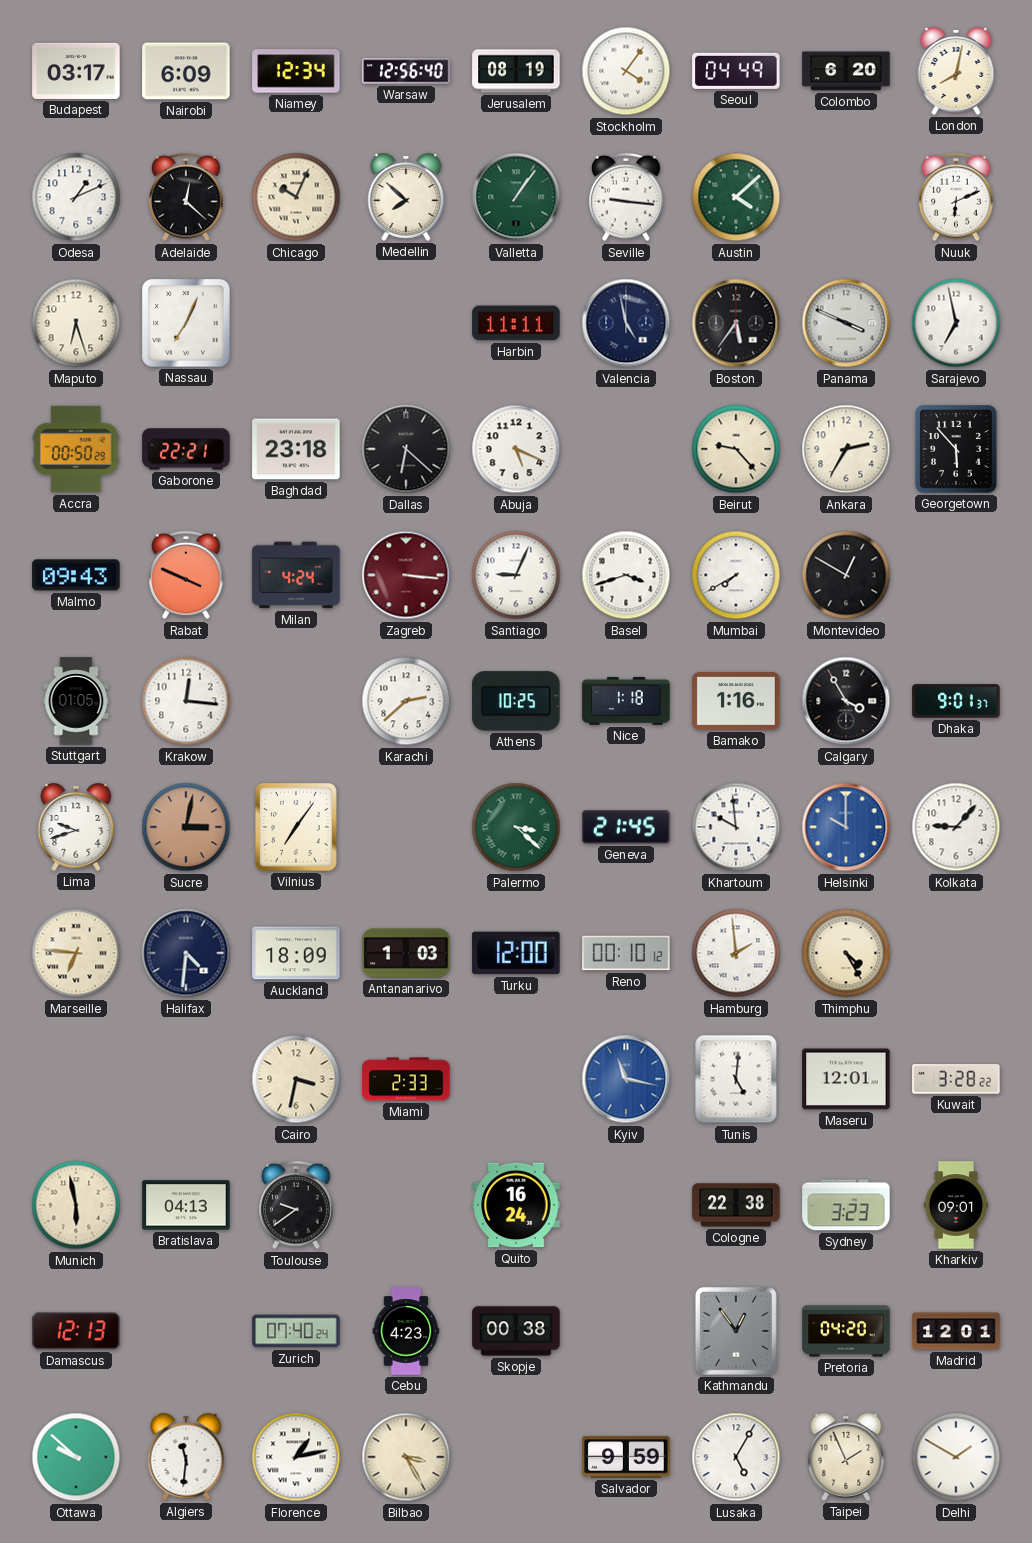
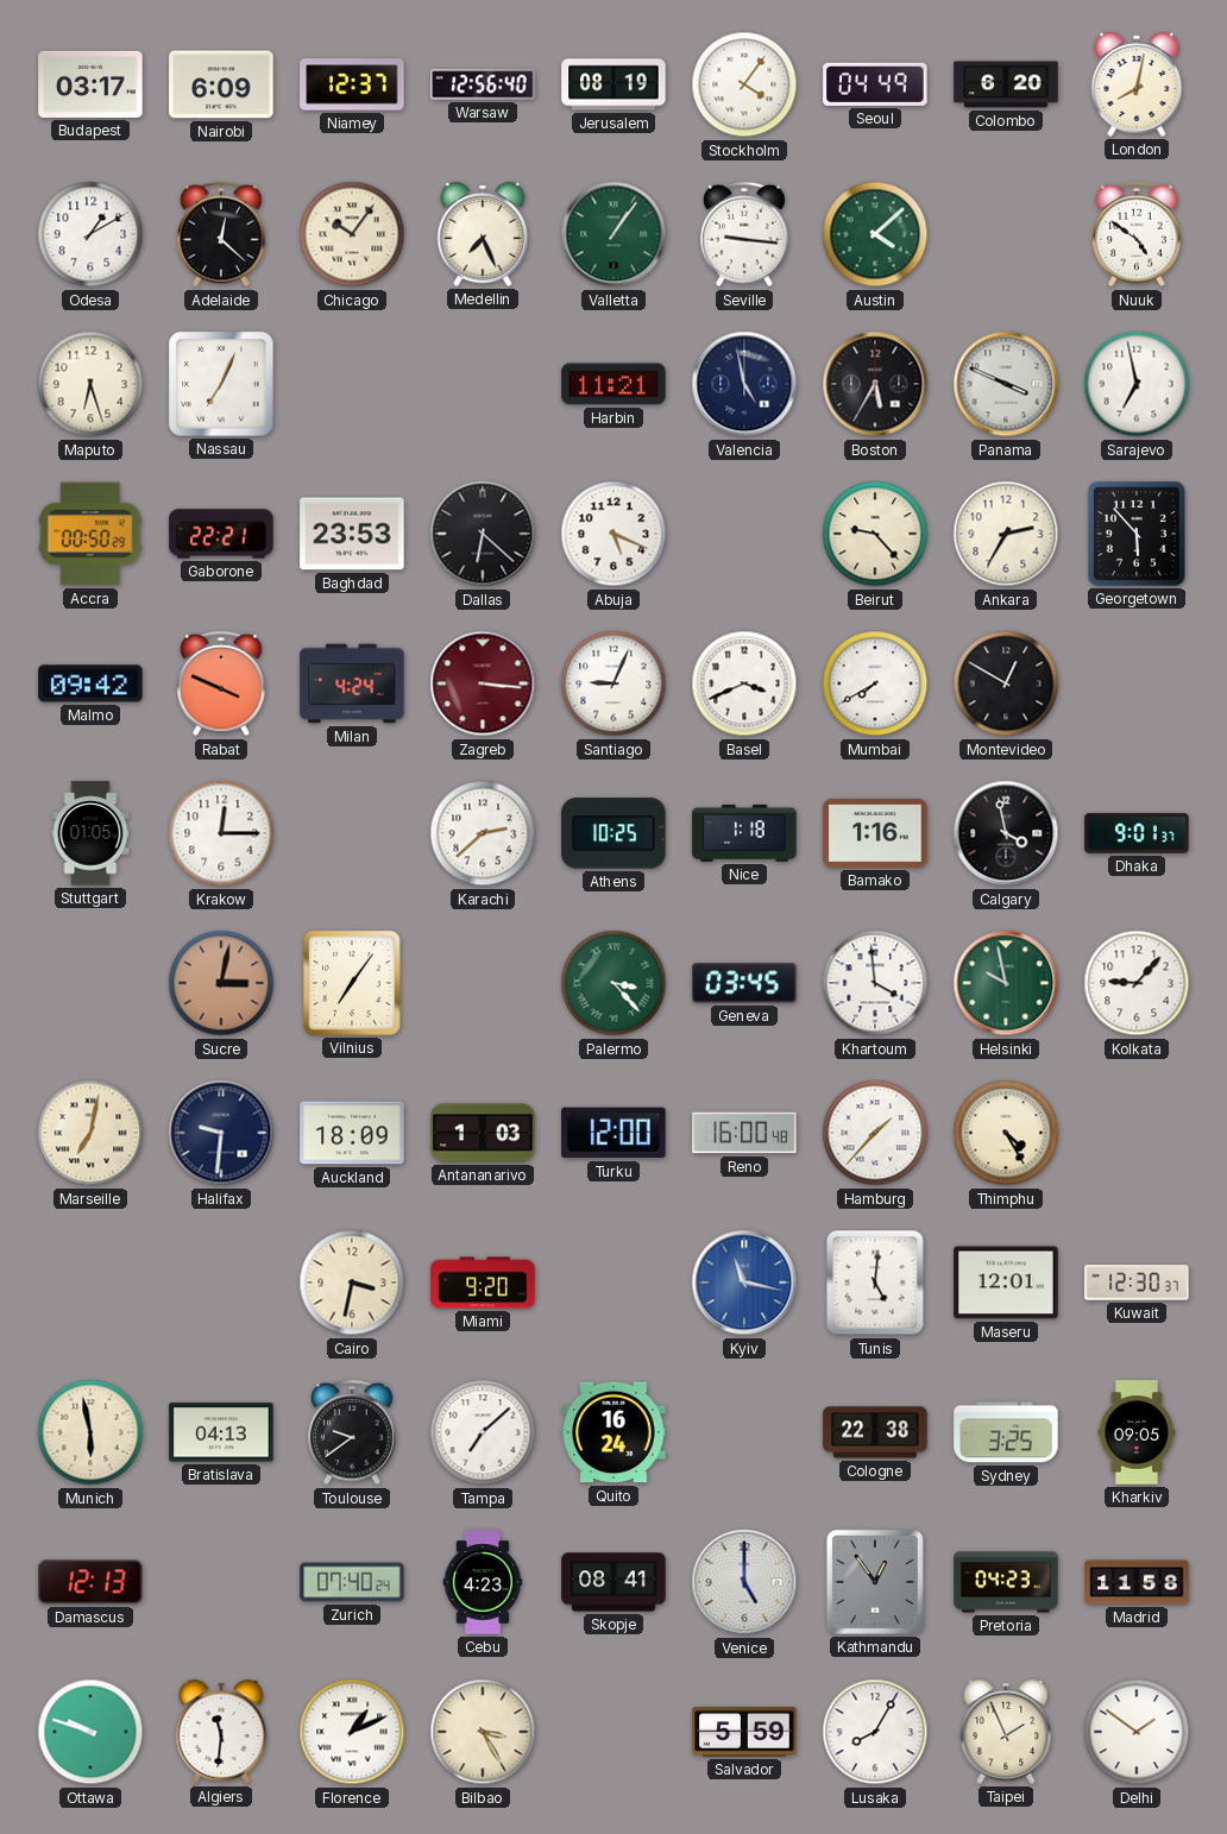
Niamey: 12:34 -> 12:37 (352, 84)
Odesa: 1:11 -> 1:10 (90, 234)
Chicago: 10:04 -> 10:06 (352, 234)
Medellin: 7:52 -> 7:26 (483, 234)
Nuuk: 6:11 -> 4:51 (1137, 234)
Harbin: 11:11 -> 11:21 (613, 384)
Boston: 5:36 -> 5:35 (875, 384)
Baghdad: 23:18 -> 23:53 (352, 534)
Malmo: 09:43 -> 09:42 (90, 683)
Basel: 3:42 -> 3:41 (744, 683)
Krakow: 12:16 -> 12:15 (221, 833)
Calgary: 3:55 -> 3:58 (1006, 833)
Lima: 9:42 -> none (76, 827)
Palermo: 3:22 -> 3:23 (613, 983)
Geneva: 21:45 -> 03:45 (744, 983)
Khartoum: 9:59 -> 3:59 (875, 983)
Helsinki: 10:00 -> 9:58 (1006, 983)
Helsinki dial: blue -> green (1006, 983)
Marseille: 6:46 -> 7:02 (90, 1133)
Halifax: 4:31 -> 9:31 (221, 1133)
Reno: 00:10 -> 16:00 (744, 1133)
Hamburg: 1:59 -> 1:37 (875, 1133)
Miami: 2:33 -> 9:20 (483, 1282)
Kuwait: 3:28 -> 12:30 (1137, 1282)
Tampa: none -> 7:08 (483, 1432)
Sydney: 3:23 -> 3:25 (1006, 1432)
Kharkiv: 09:01 -> 09:05 (1137, 1432)
Skopje: 00:38 -> 08:41 (613, 1582)
Venice: none -> 5:00 (744, 1582)
Pretoria: 04:20 -> 04:23 (1006, 1582)
Madrid: 12:01 -> 11:58 (1137, 1582)
Ottawa: 9:52 -> 9:48 (90, 1732)
Florence: 1:13 -> 1:11 (352, 1732)
Salvador: 9:59 -> 5:59 (744, 1732)
Lusaka: 5:05 -> 8:05 (875, 1732)
Delhi: 1:50 -> 1:51 (1137, 1732)
